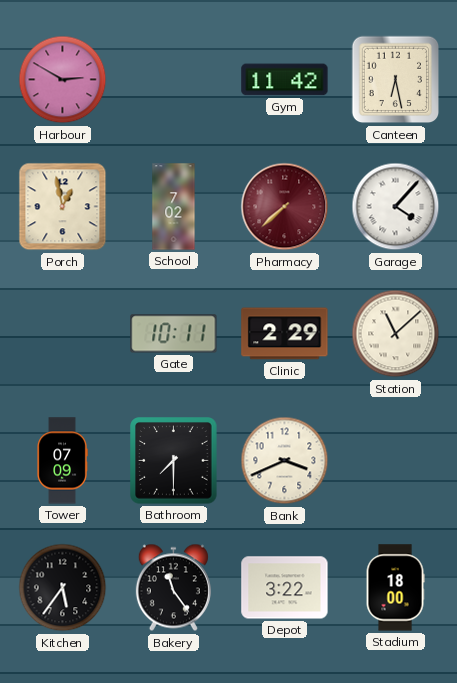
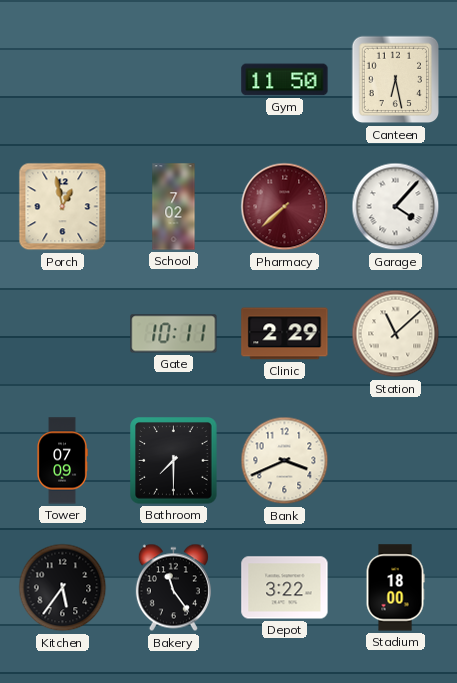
Harbour: 2:50 -> none (63, 80)
Gym: 11:42 -> 11:50 (285, 80)
